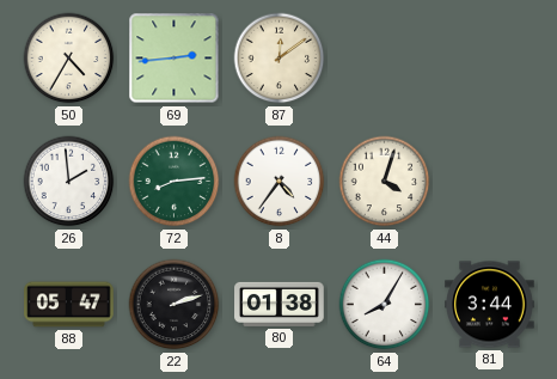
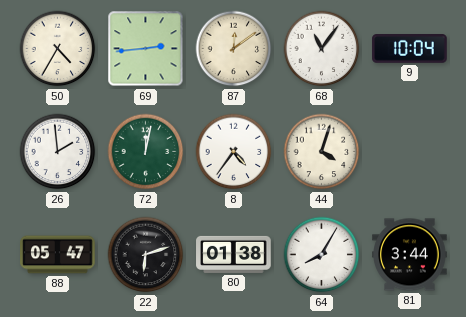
68: none -> 11:06 (322, 49)
9: none -> 10:04 (410, 49)
72: 8:14 -> 12:02 (146, 152)
22: 2:12 -> 6:12 (146, 255)
